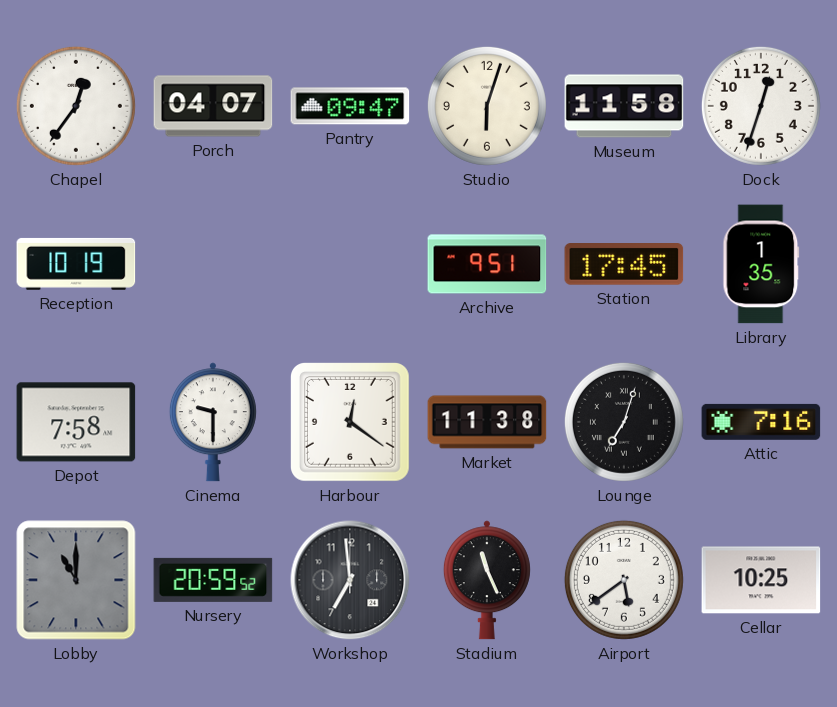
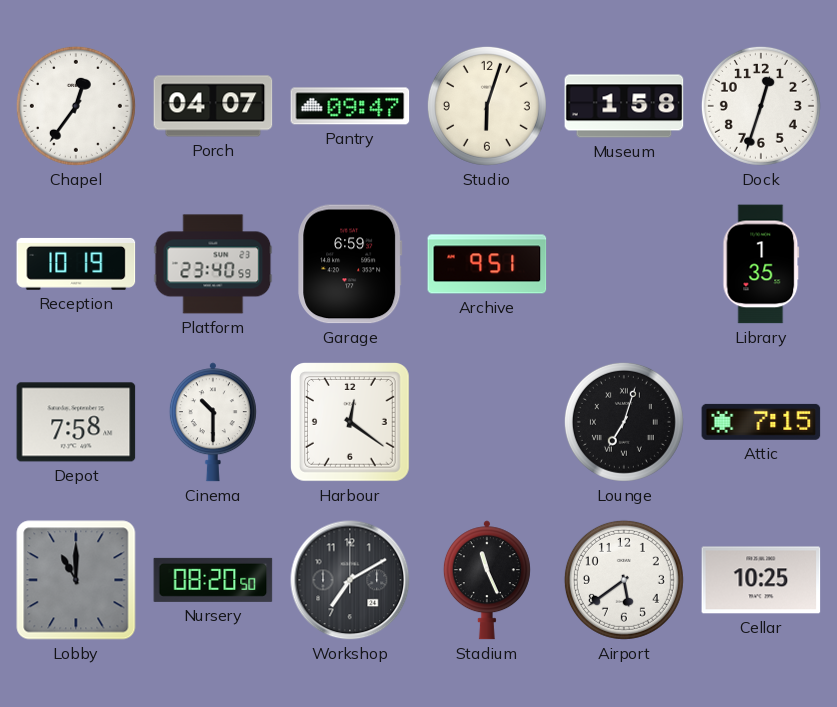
Museum: 11:58 -> 1:58 (624, 106)
Platform: none -> 23:40 (213, 264)
Garage: none -> 6:59 (350, 264)
Station: 17:45 -> none (624, 265)
Cinema: 9:30 -> 10:30 (213, 422)
Market: 11:38 -> none (487, 422)
Attic: 7:16 -> 7:15 (761, 422)
Nursery: 20:59 -> 08:20 (213, 580)
Workshop: 6:59 -> 7:10 (350, 580)
